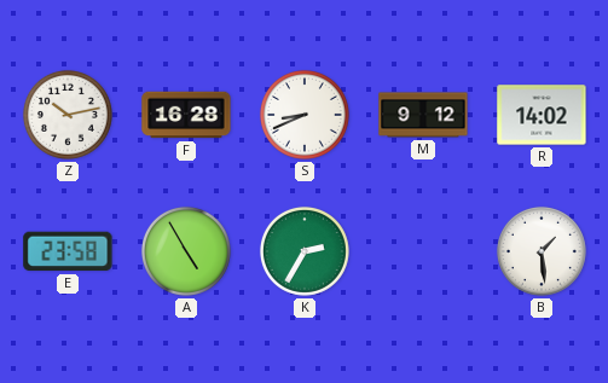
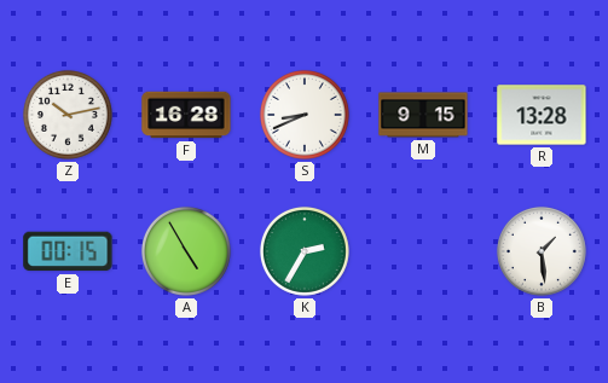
M: 9:12 -> 9:15 (423, 115)
R: 14:02 -> 13:28 (542, 115)
E: 23:58 -> 00:15 (68, 251)
